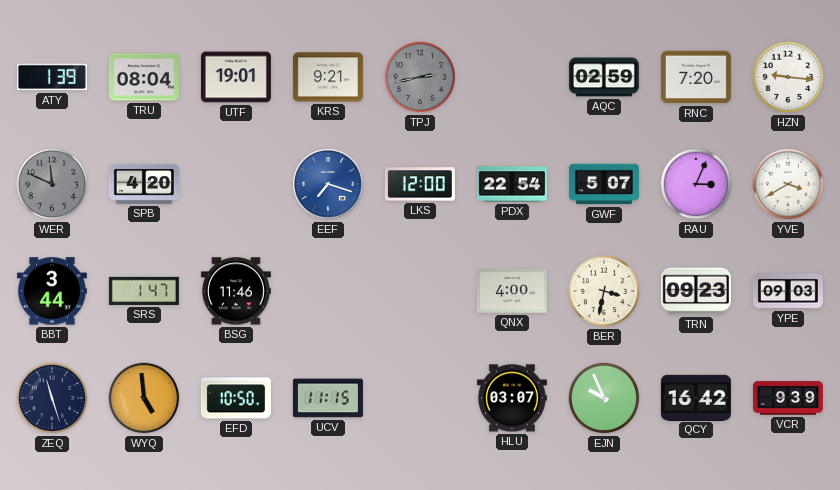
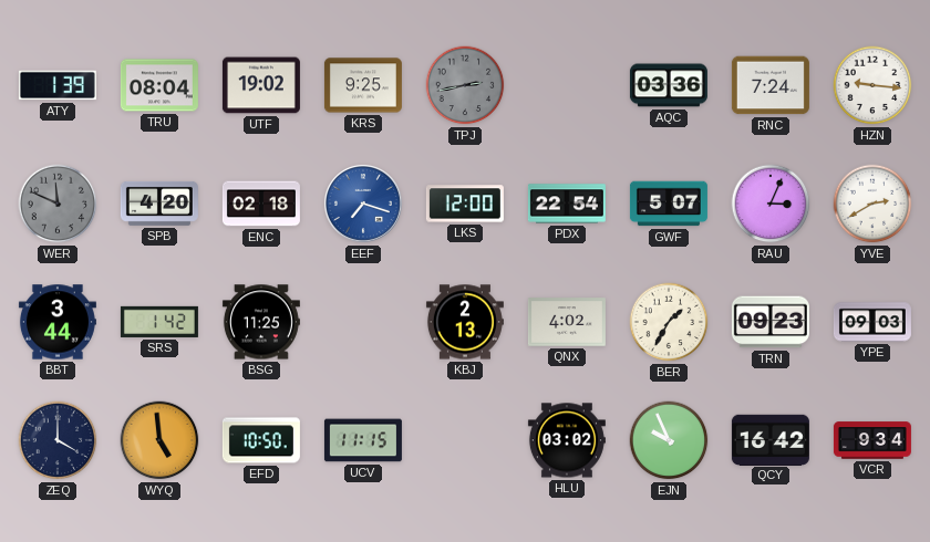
UTF: 19:01 -> 19:02 (261, 85)
KRS: 9:21 -> 9:25 (363, 85)
AQC: 02:59 -> 03:36 (669, 85)
RNC: 7:20 -> 7:24 (771, 85)
ENC: none -> 02:18 (261, 204)
YVE: 3:40 -> 2:40 (872, 204)
SRS: 1:47 -> 1:42 (159, 322)
BSG: 11:46 -> 11:25 (261, 322)
KBJ: none -> 2:13 (465, 322)
QNX: 4:00 -> 4:02 (567, 322)
BER: 3:32 -> 1:35 (669, 322)
ZEQ: 11:27 -> 4:00 (58, 440)
HLU: 03:07 -> 03:02 (567, 440)
VCR: 9:39 -> 9:34 (872, 440)
